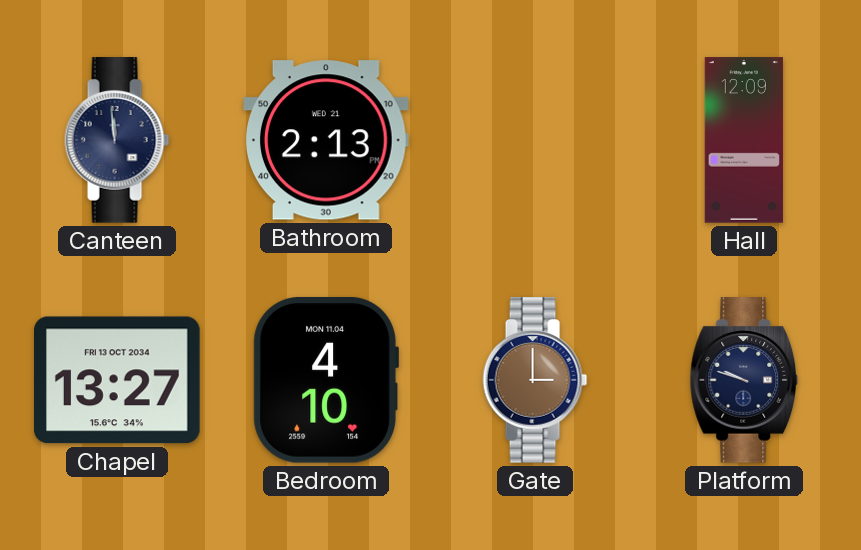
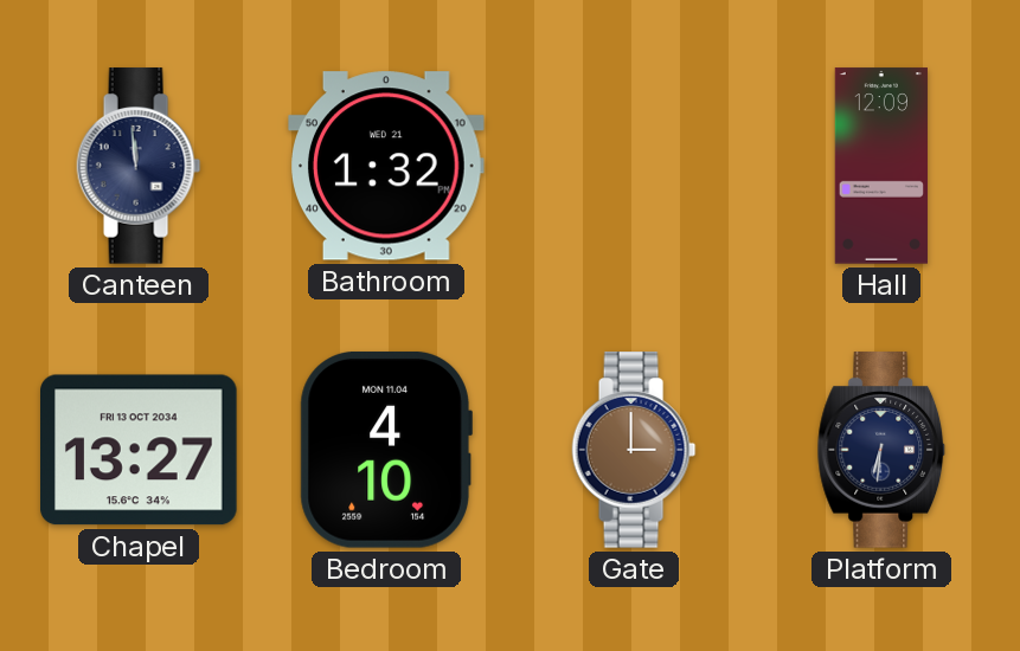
Bathroom: 2:13 -> 1:32 (387, 166)
Platform: 9:48 -> 6:31 (881, 450)
